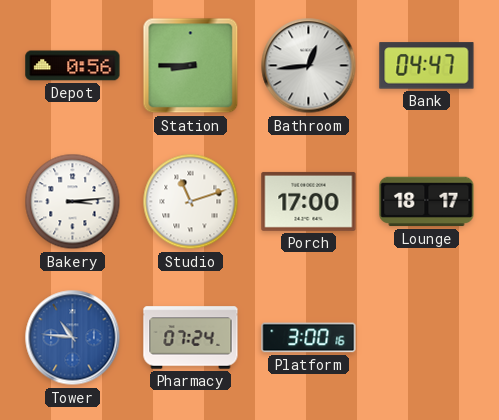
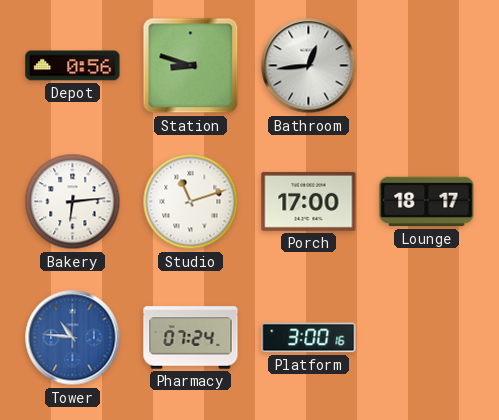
Station: 8:45 -> 8:48 (191, 66)
Bank: 04:47 -> none (427, 66)
Bakery: 3:14 -> 6:14 (73, 202)
